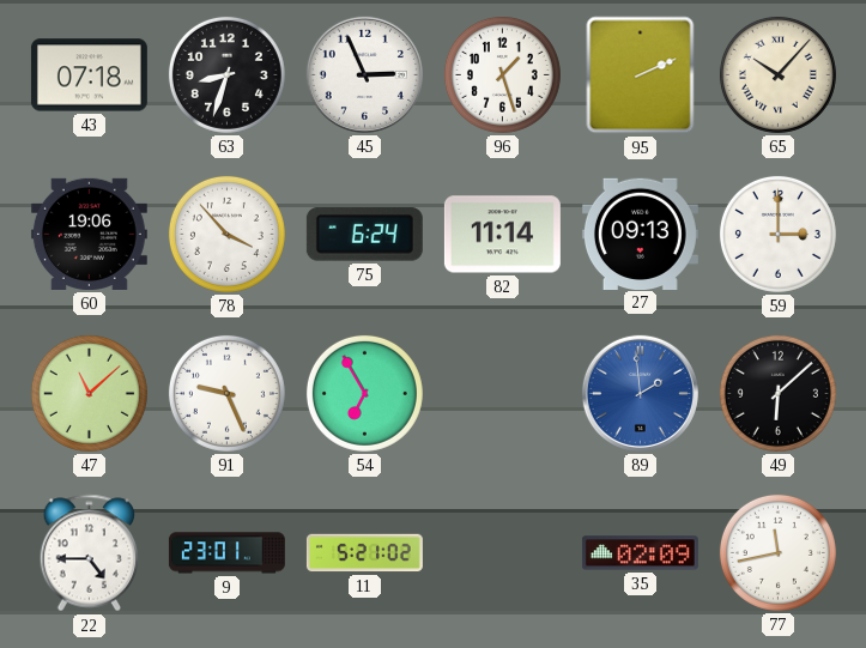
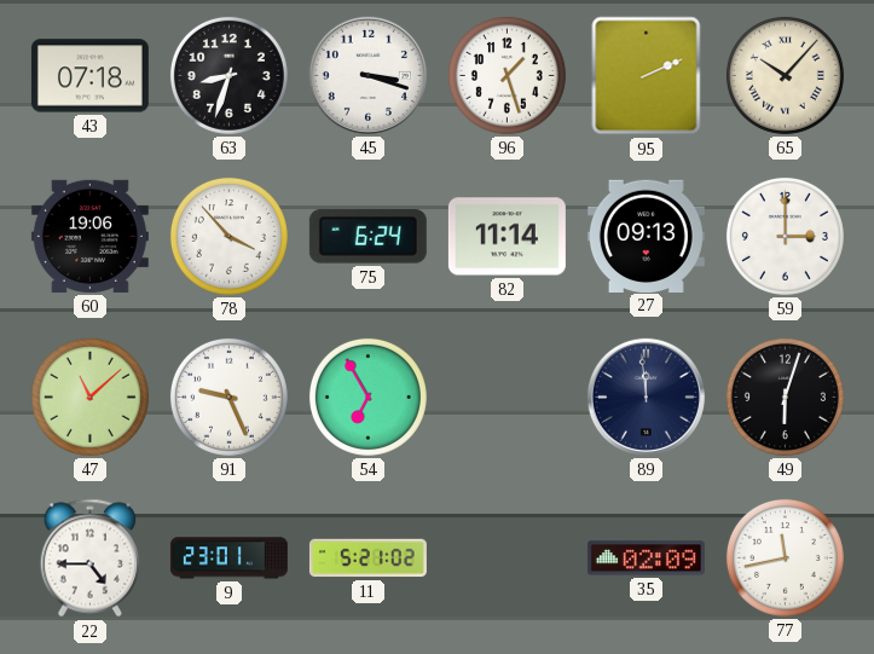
45: 2:56 -> 3:18 (367, 75)
89: 1:59 -> 11:59 (646, 397)
89 dial: blue -> navy (646, 397)
49: 6:08 -> 6:03 (785, 397)
